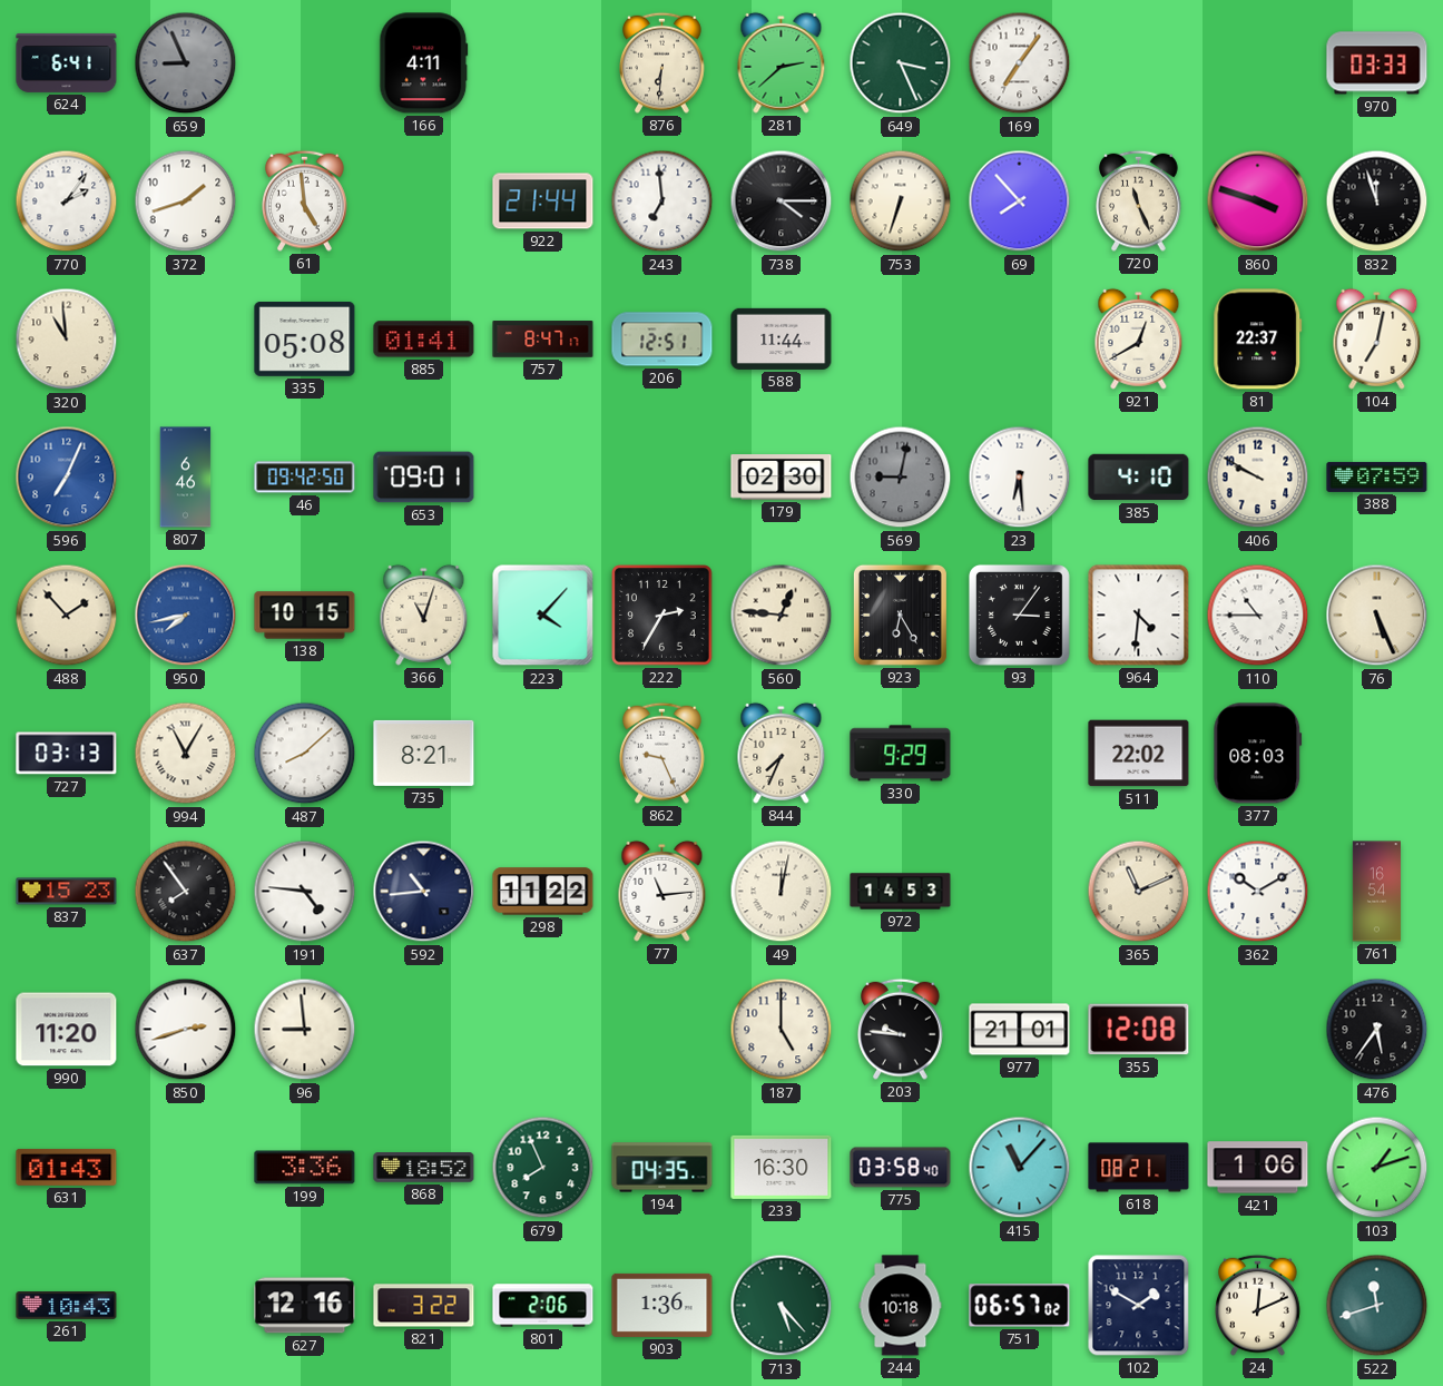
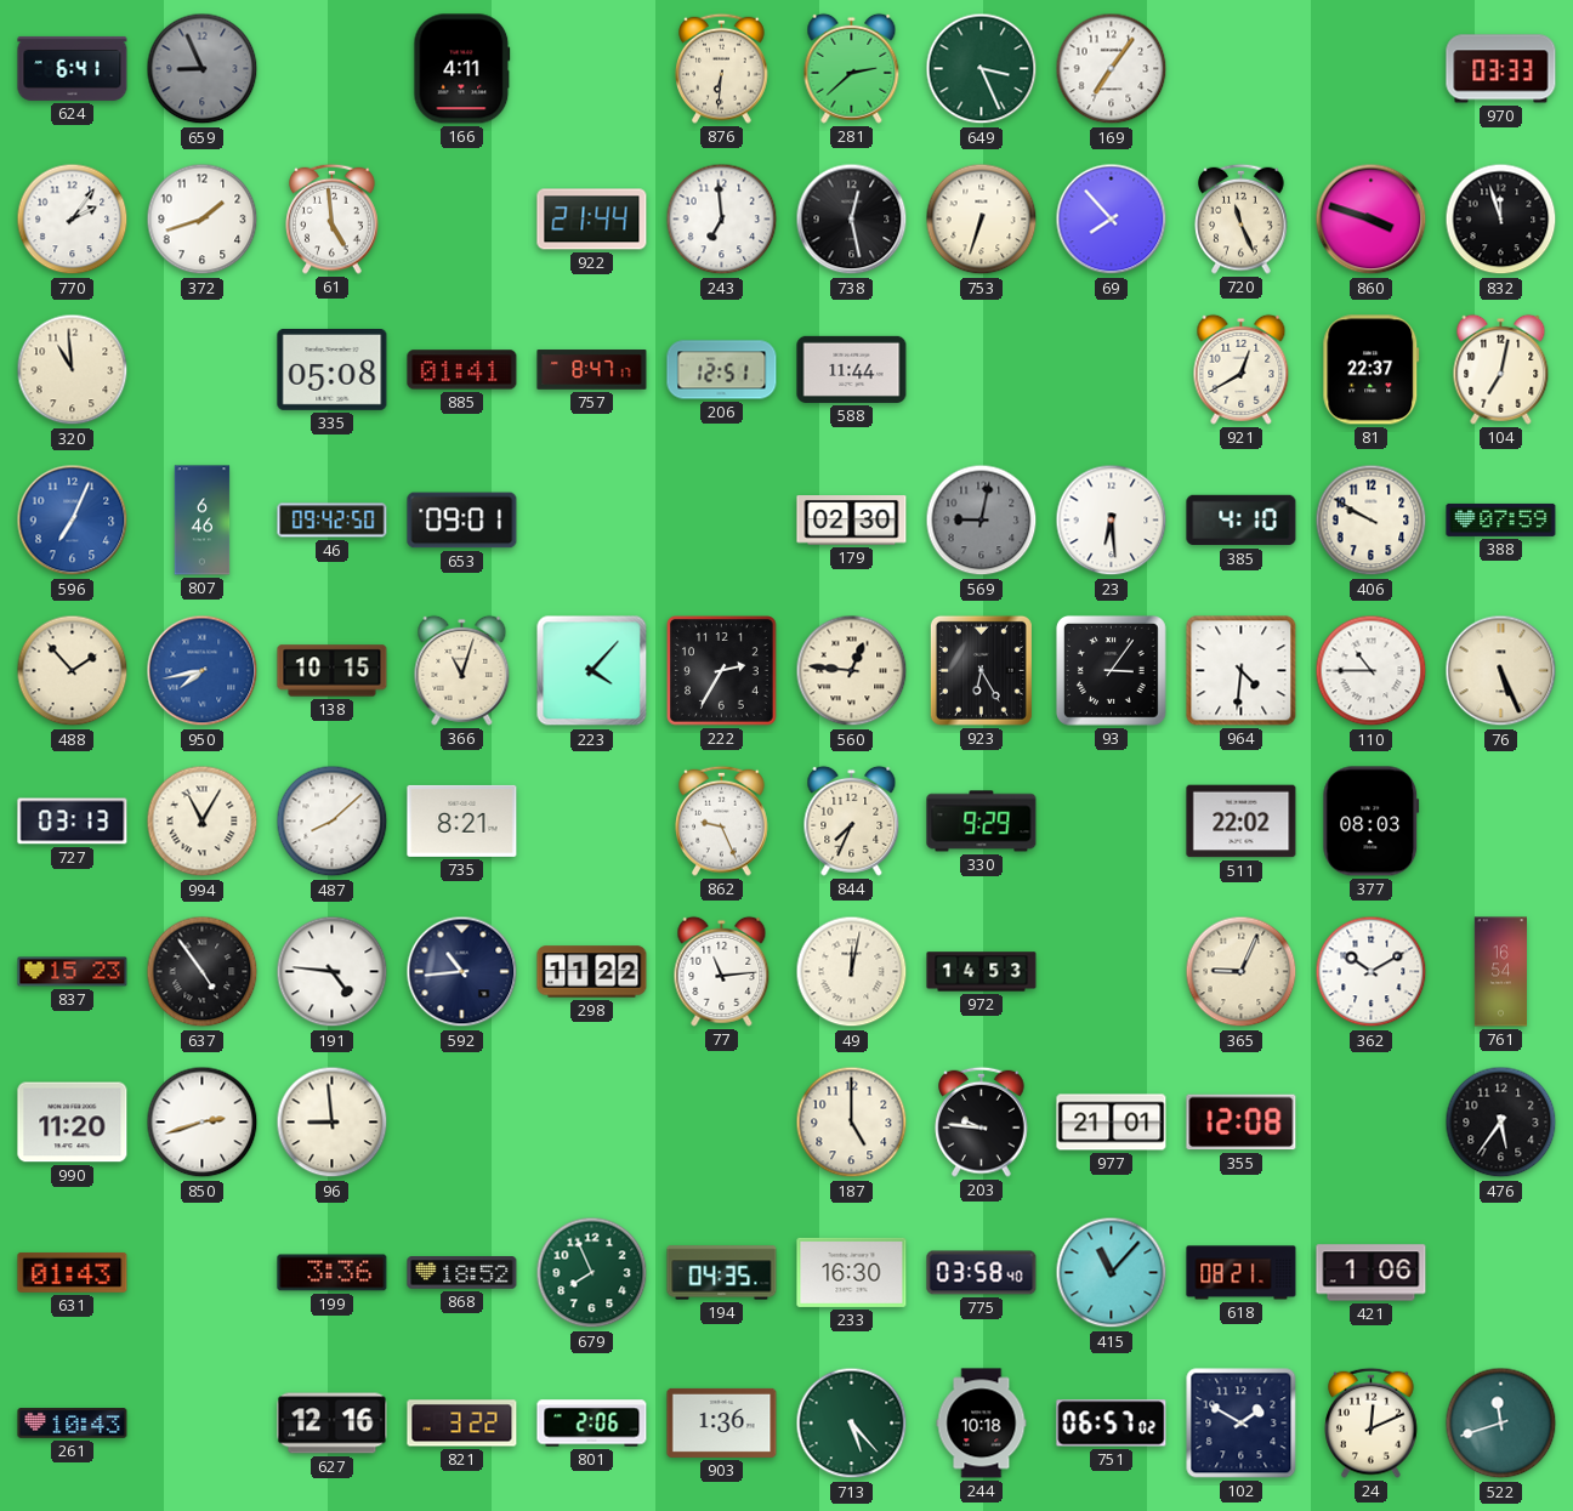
738: 4:15 -> 12:28 (852, 220)
637: 7:54 -> 4:54 (203, 972)
365: 11:11 -> 9:04 (1242, 972)
103: 1:12 -> none (1377, 1168)
